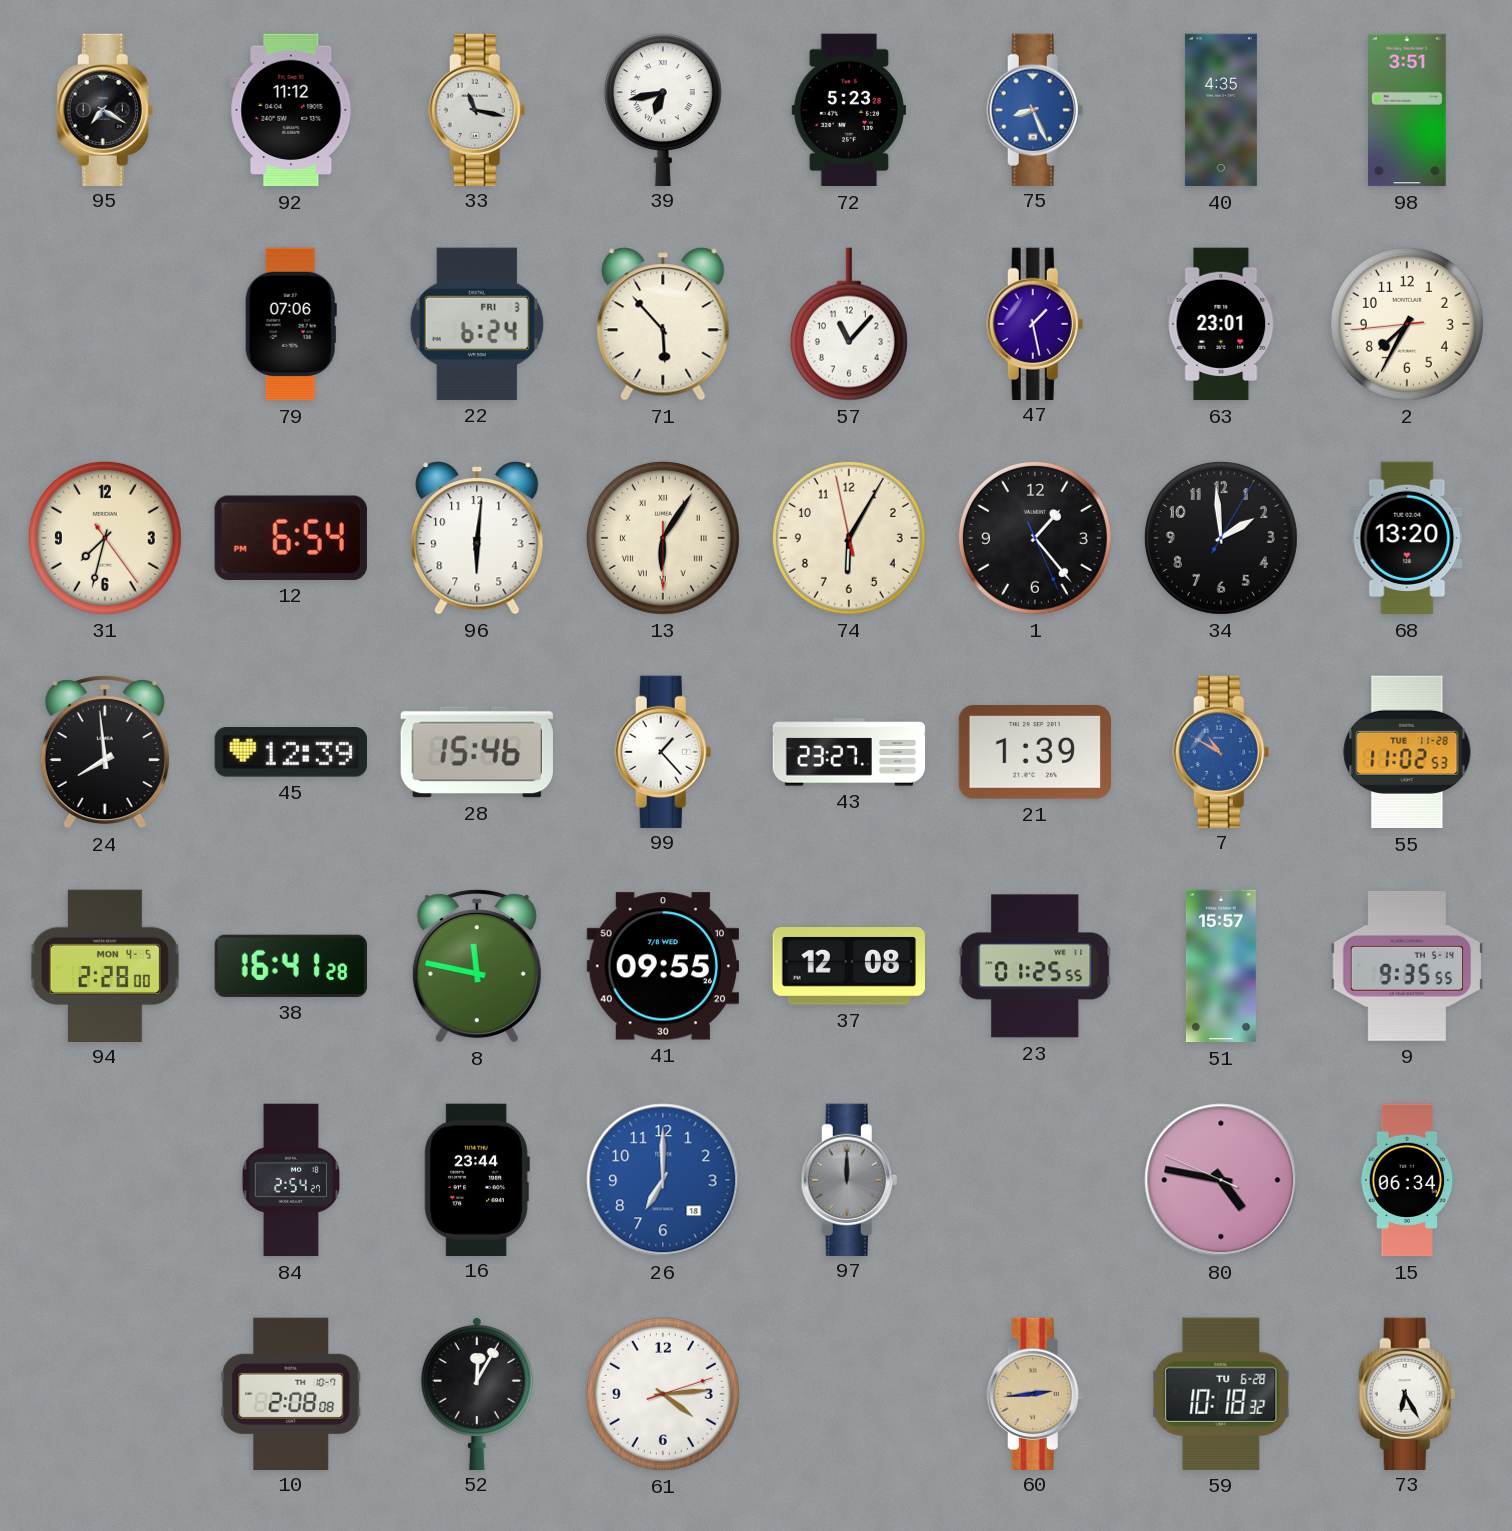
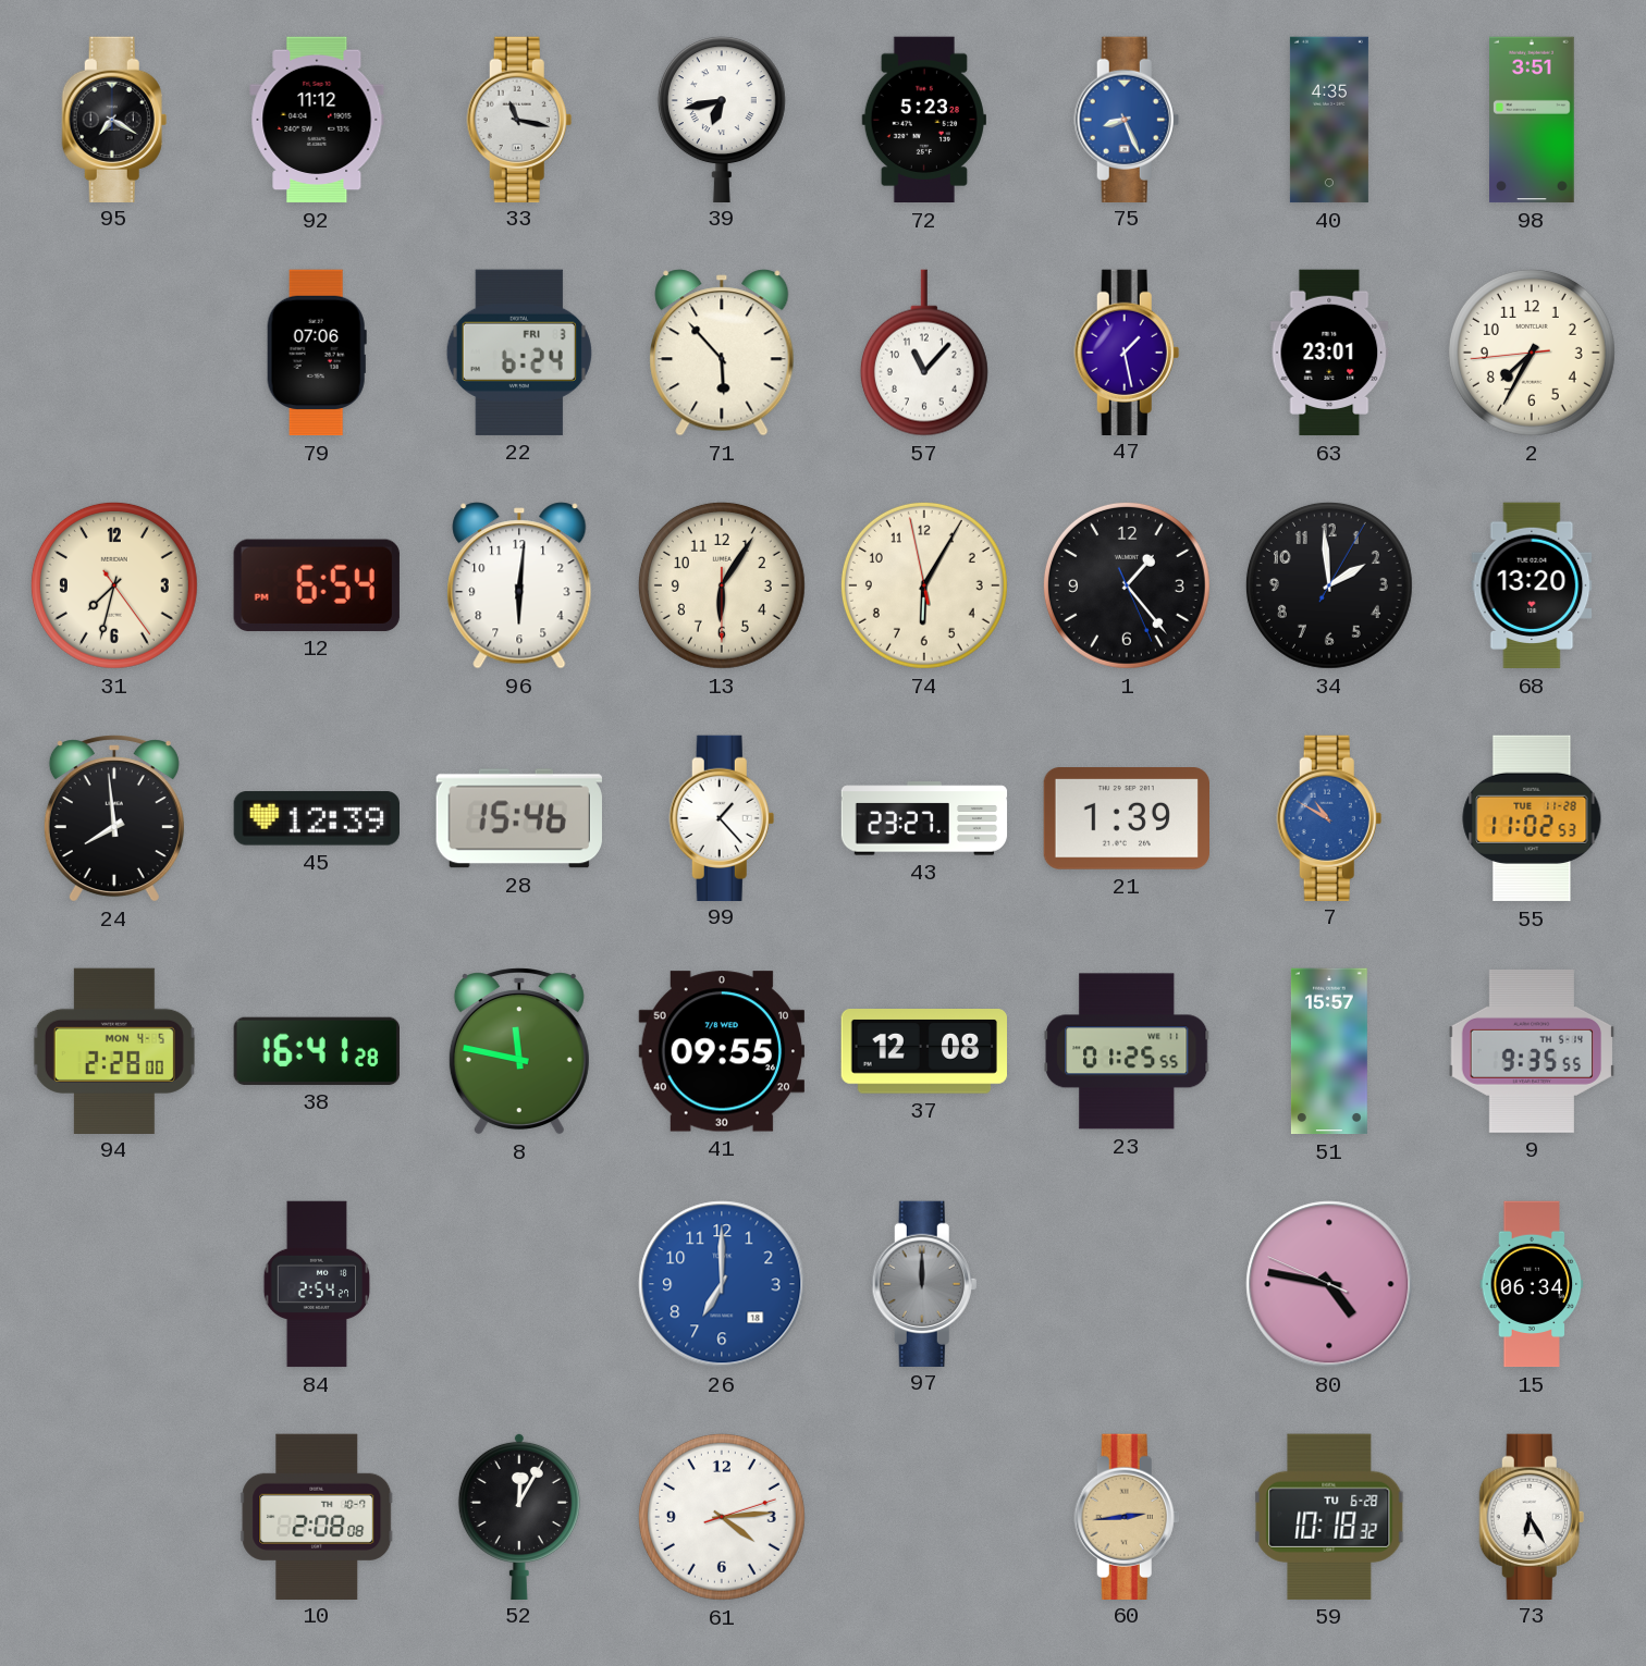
13 numerals: Roman -> Arabic (722, 585)
16: 23:44 -> none (477, 1179)
